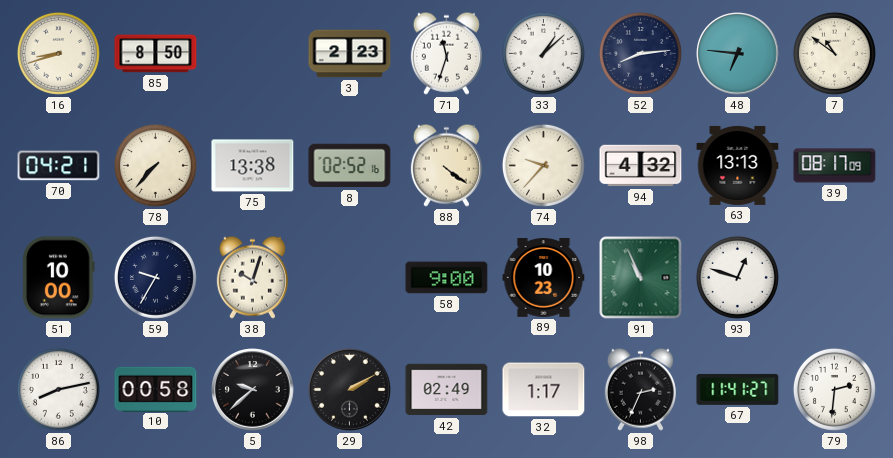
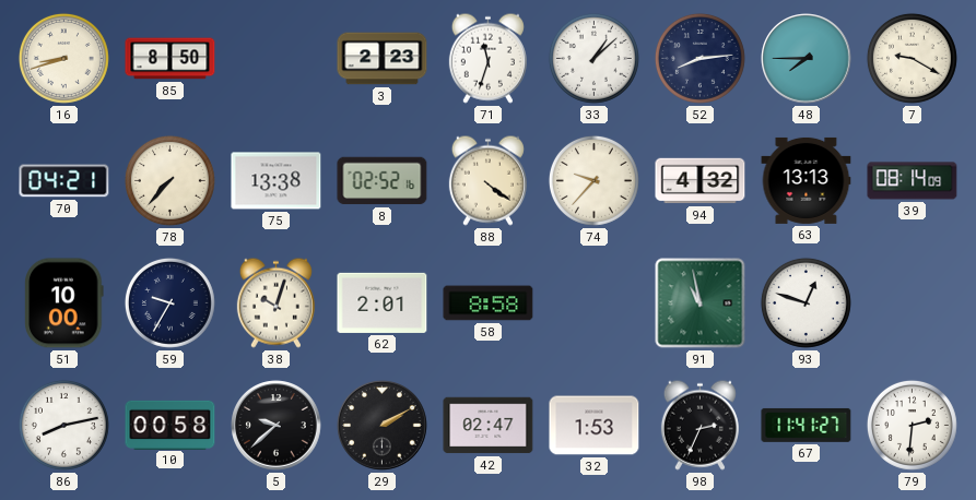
48: 6:46 -> 7:45 (807, 59)
7: 10:51 -> 9:20 (912, 58)
39: 08:17 -> 08:14 (913, 181)
62: none -> 2:01 (383, 302)
58: 9:00 -> 8:58 (489, 303)
89: 10:23 -> none (544, 278)
91: 10:56 -> 10:58 (701, 303)
42: 02:49 -> 02:47 (489, 426)
32: 1:17 -> 1:53 (595, 426)
